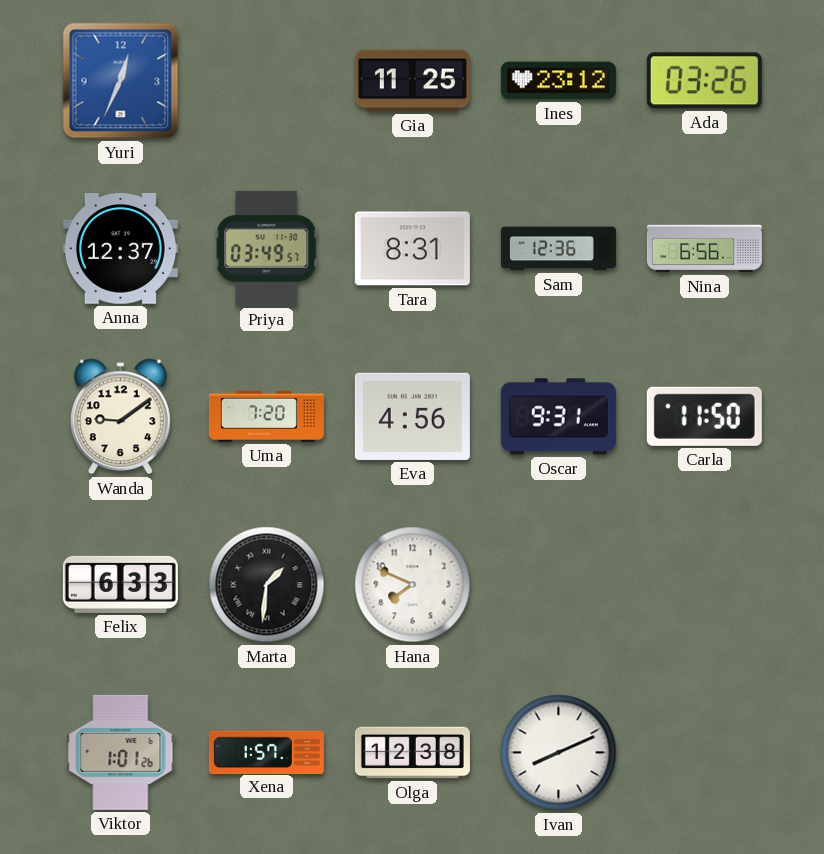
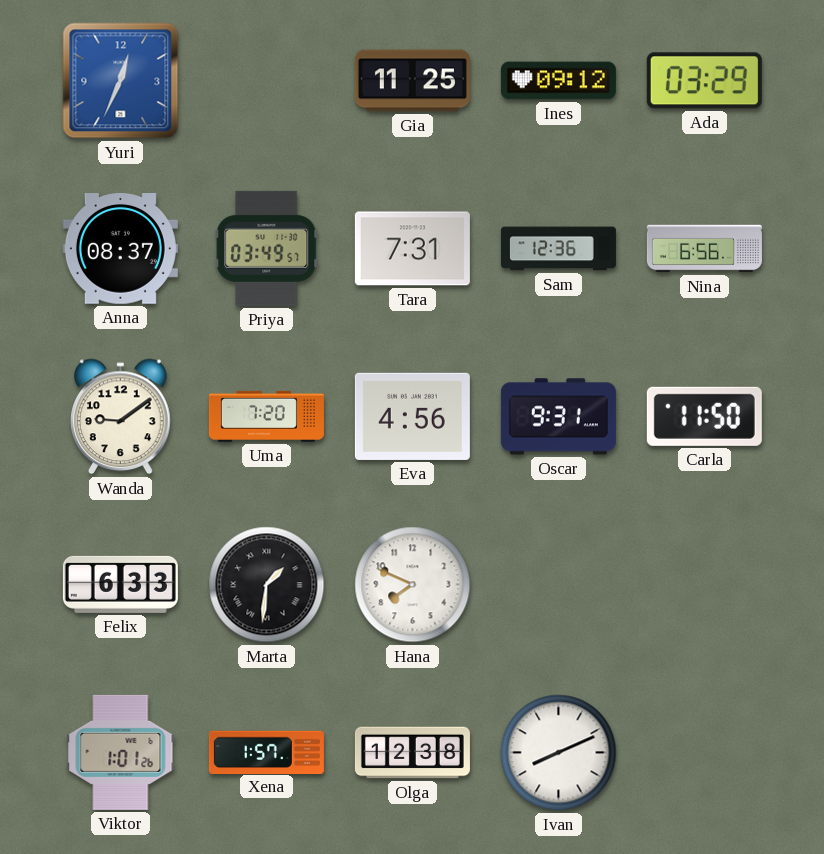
Ines: 23:12 -> 09:12 (558, 81)
Ada: 03:26 -> 03:29 (704, 81)
Anna: 12:37 -> 08:37 (120, 249)
Tara: 8:31 -> 7:31 (412, 249)
